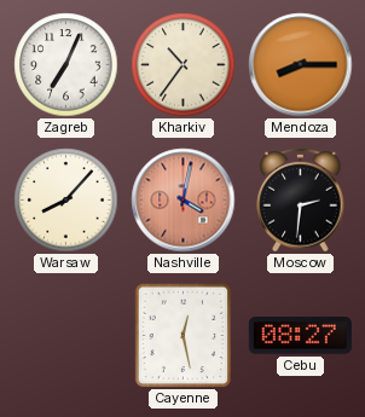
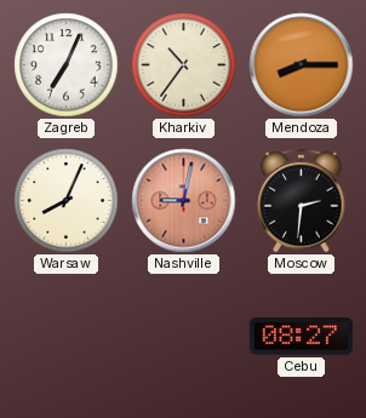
Warsaw: 8:07 -> 8:04 (67, 201)
Nashville: 4:02 -> 9:02 (184, 201)
Cayenne: 12:28 -> none (184, 336)
